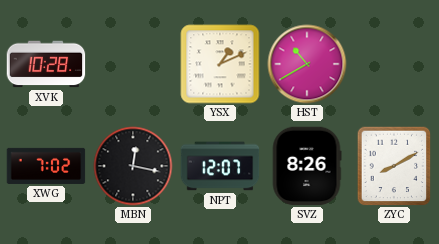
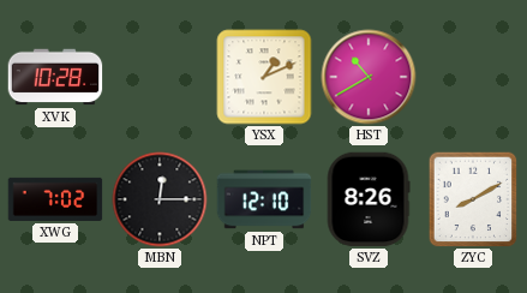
MBN: 12:17 -> 12:15 (160, 199)
NPT: 12:07 -> 12:10 (264, 199)
